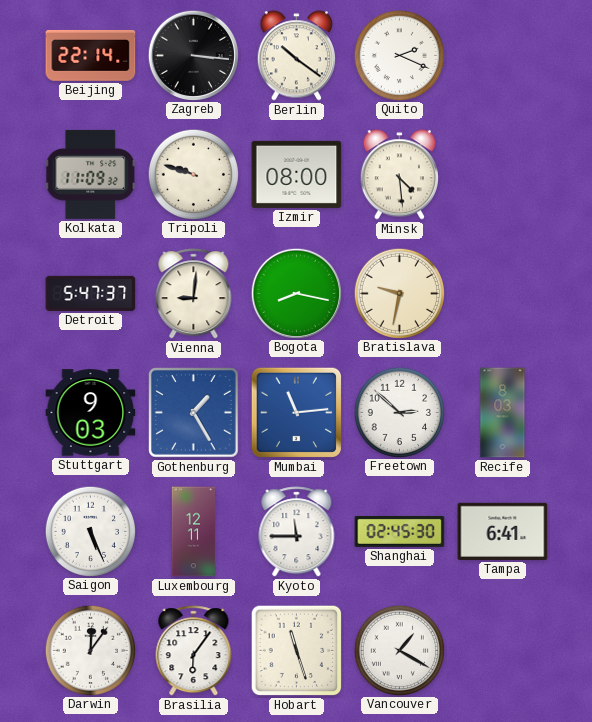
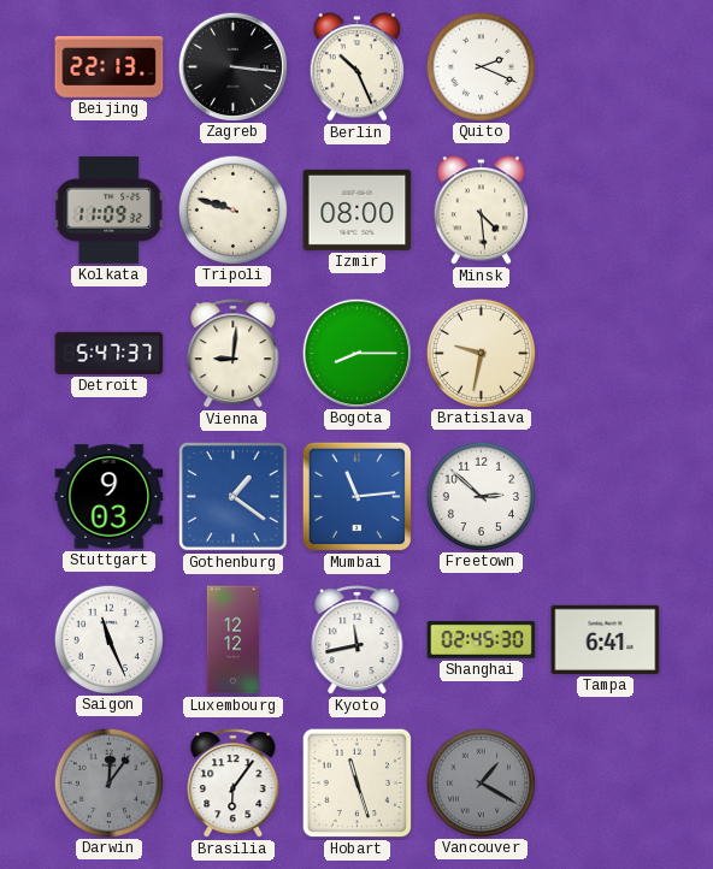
Beijing: 22:14 -> 22:13 (110, 67)
Berlin: 10:21 -> 10:26 (356, 67)
Bogota: 8:17 -> 8:15 (356, 353)
Gothenburg: 1:25 -> 1:21 (234, 497)
Recife: 8:03 -> none (503, 413)
Saigon: 5:26 -> 11:26 (108, 639)
Luxembourg: 12:11 -> 12:12 (234, 640)
Kyoto: 11:45 -> 11:43 (358, 640)
Darwin dial: white -> grey (108, 782)
Vancouver dial: white -> grey (481, 782)
